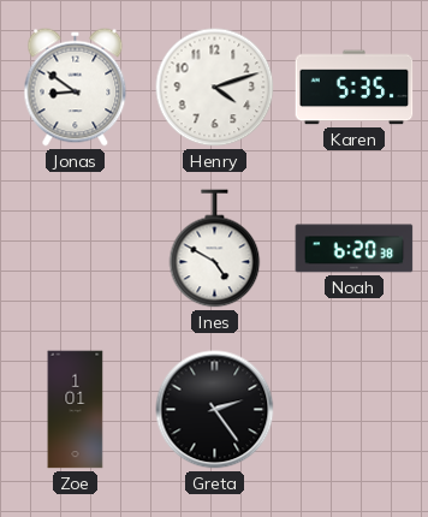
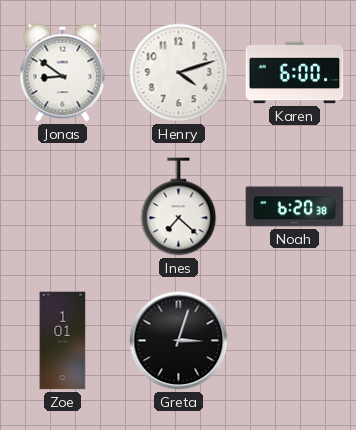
Karen: 5:35 -> 6:00 (295, 73)
Ines: 4:50 -> 7:22 (179, 207)
Greta: 2:24 -> 3:03 (179, 341)
